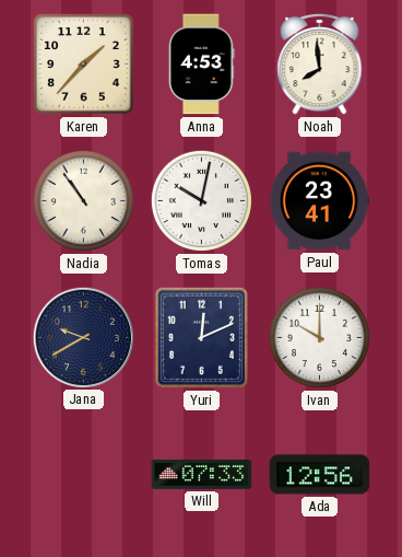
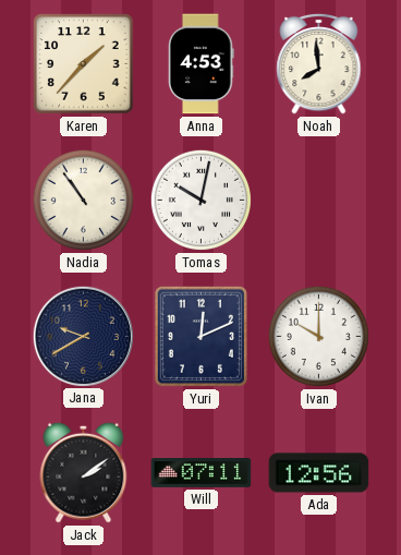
Paul: 23:41 -> none (319, 201)
Jack: none -> 2:09 (84, 472)
Will: 07:33 -> 07:11 (202, 473)
